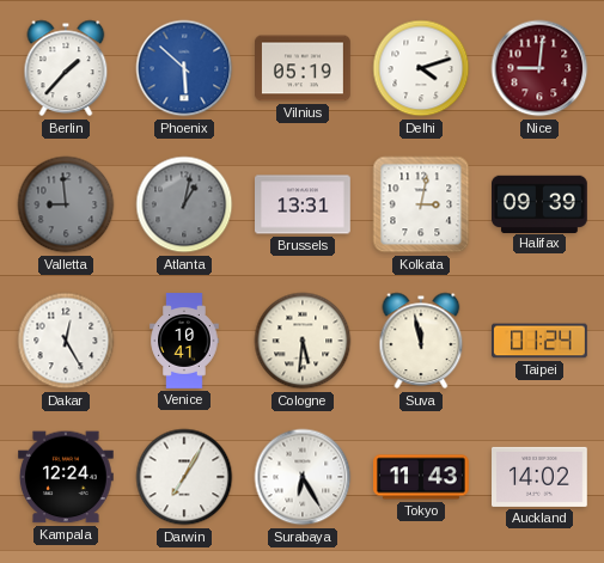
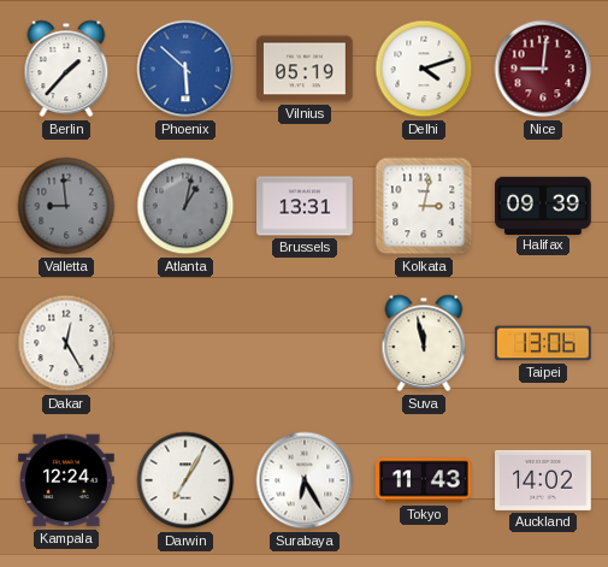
Venice: 10:41 -> none (184, 341)
Cologne: 5:31 -> none (303, 341)
Taipei: 01:24 -> 13:06 (544, 343)
